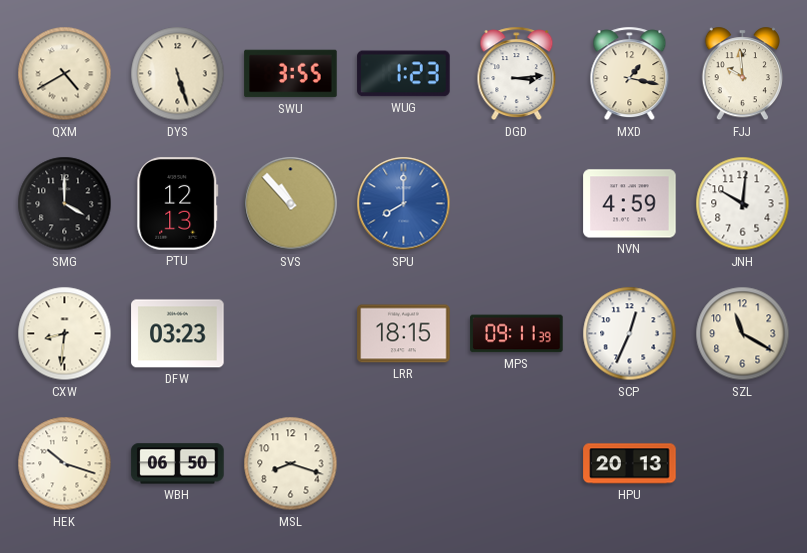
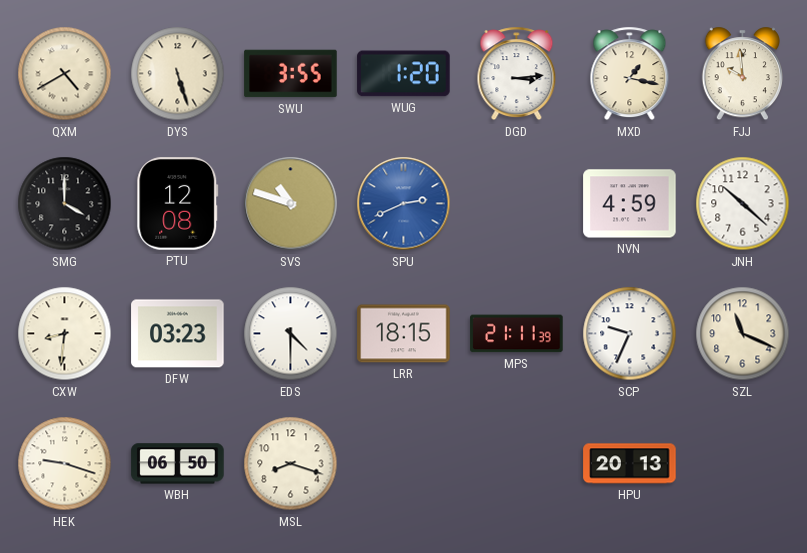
WUG: 1:23 -> 1:20 (404, 74)
PTU: 12:13 -> 12:08 (178, 204)
SVS: 10:53 -> 10:48 (291, 204)
SPU: 8:00 -> 2:41 (404, 204)
JNH: 10:01 -> 10:22 (743, 204)
EDS: none -> 4:30 (291, 334)
MPS: 09:11 -> 21:11 (517, 334)
SCP: 12:34 -> 9:34 (630, 334)
SZL: 11:20 -> 11:19 (743, 334)
HEK: 10:18 -> 9:18 (65, 464)
